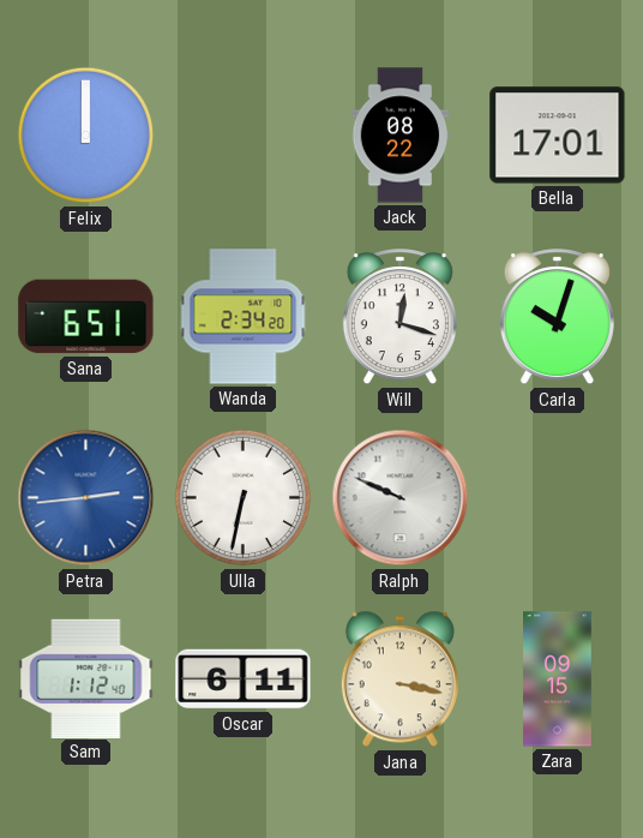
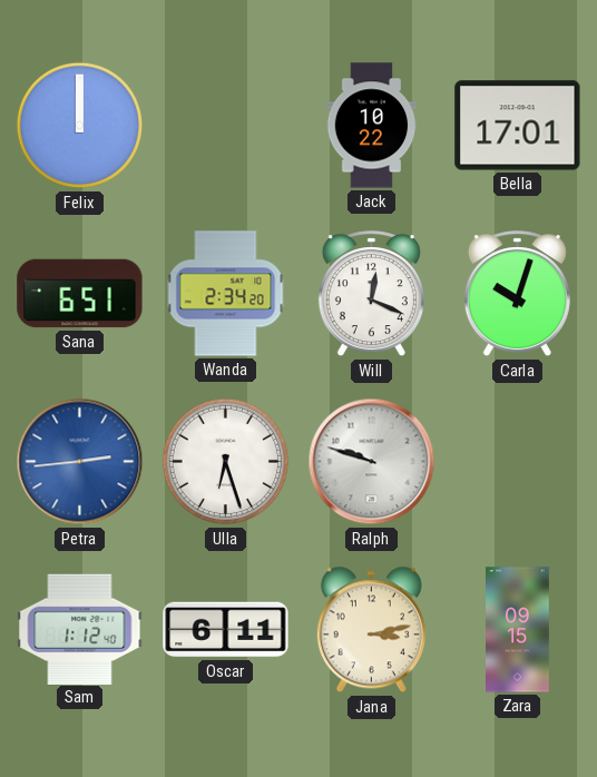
Jack: 08:22 -> 10:22 (372, 126)
Will: 12:18 -> 12:19 (371, 294)
Ulla: 6:32 -> 6:27 (226, 462)
Ralph: 9:49 -> 9:48 (372, 462)
Jana: 3:17 -> 3:13 (371, 630)
